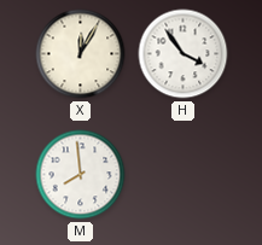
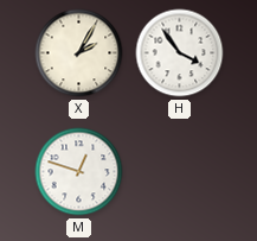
X: 12:05 -> 2:05 (79, 53)
M: 7:59 -> 12:48 (79, 172)
